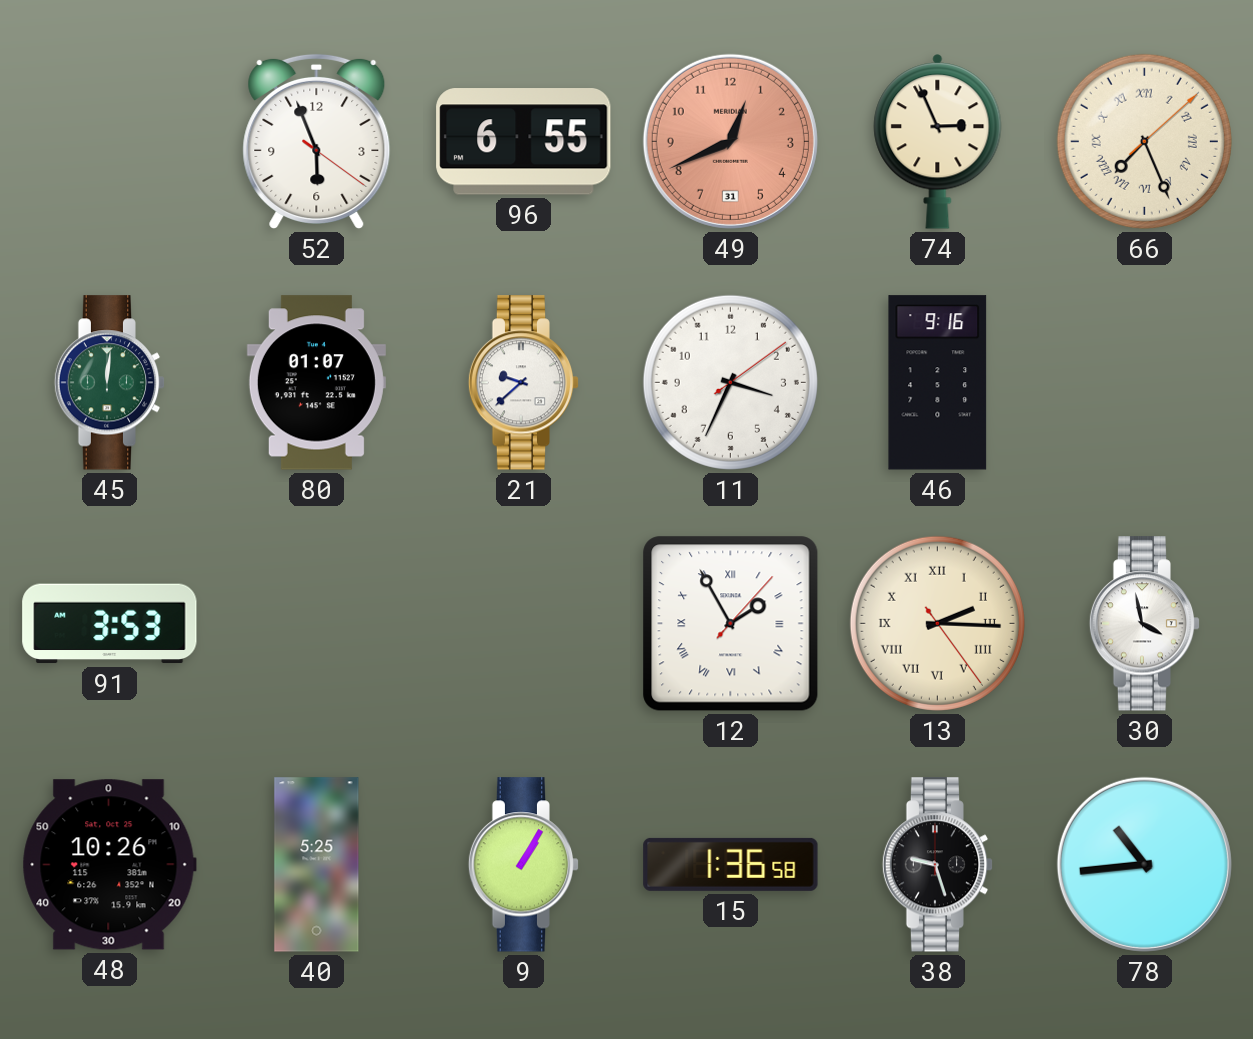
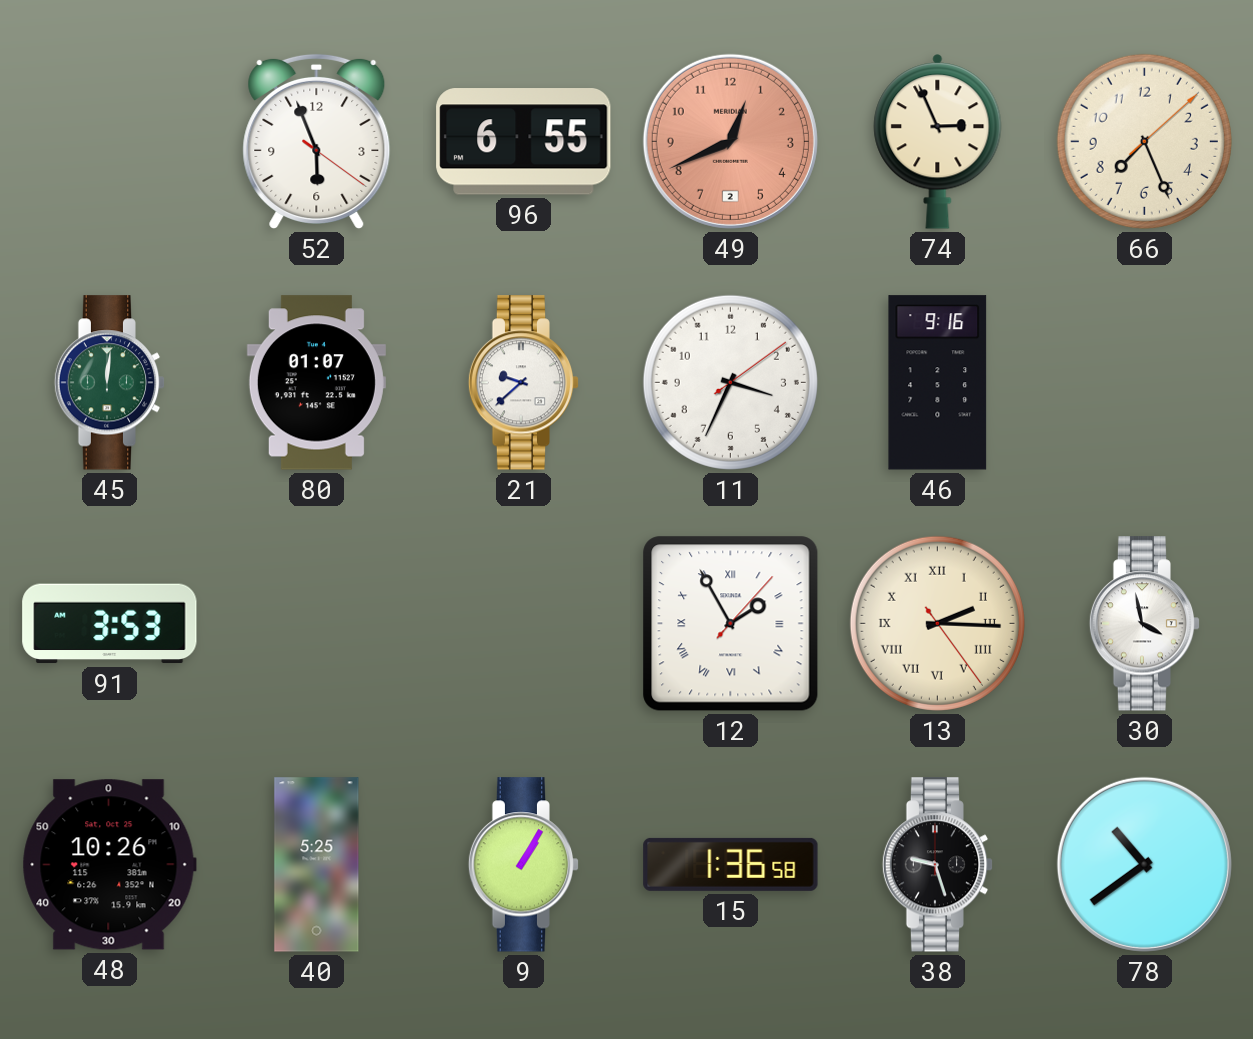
49 date: 31 -> 2 (730, 141)
66 numerals: Roman -> Arabic (1144, 141)
78: 10:44 -> 10:39 (1144, 864)
